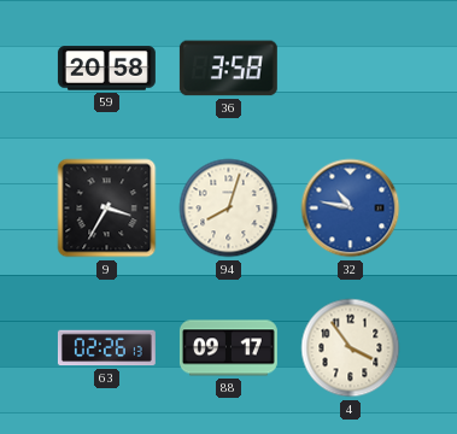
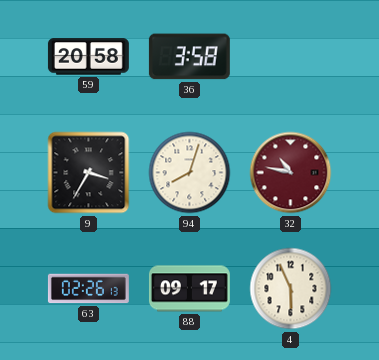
32 dial: blue -> burgundy (291, 173)
4: 3:54 -> 5:56 (291, 289)
